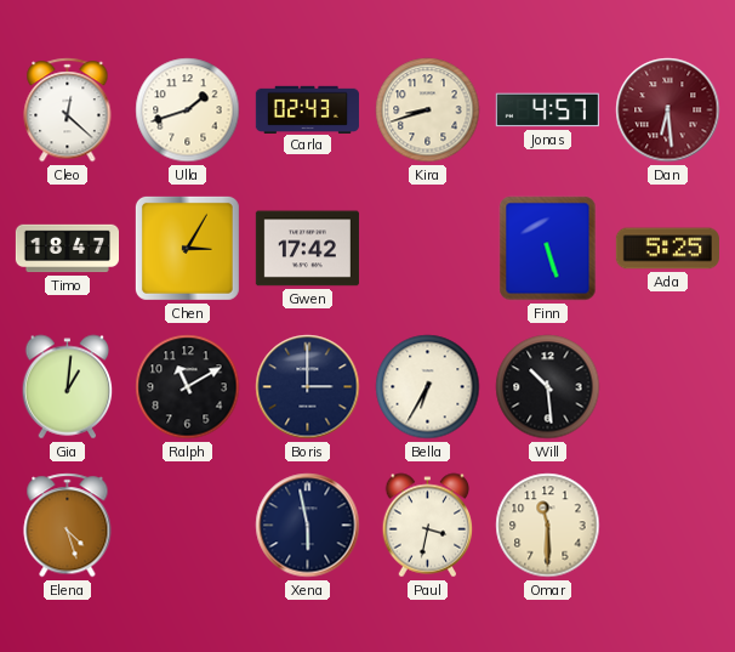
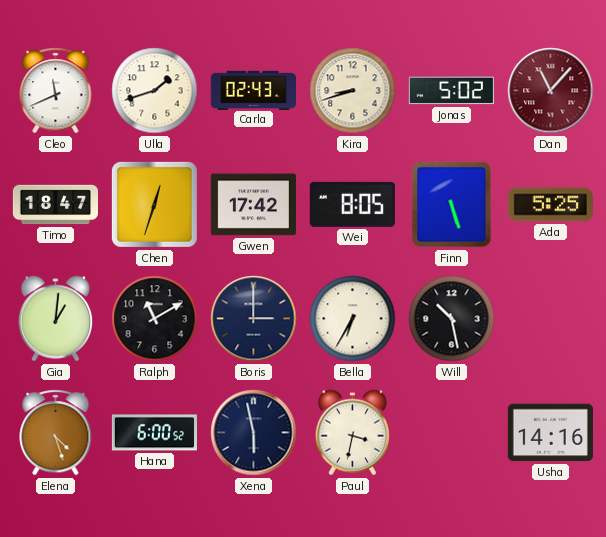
Cleo: 12:22 -> 11:41 (56, 91)
Jonas: 4:57 -> 5:02 (451, 91)
Dan: 6:29 -> 11:07 (551, 91)
Chen: 3:05 -> 12:33 (154, 204)
Wei: none -> 8:05 (352, 204)
Will: 10:29 -> 10:28 (452, 319)
Hana: none -> 6:00 (154, 433)
Omar: 11:30 -> none (548, 526)
Usha: none -> 14:16 (550, 433)
